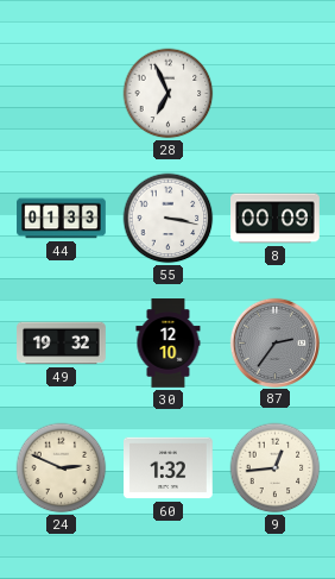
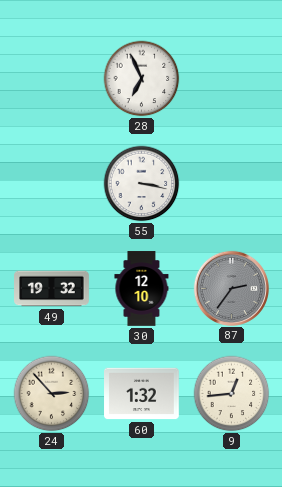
44: 01:33 -> none (62, 219)
8: 00:09 -> none (276, 219)
24: 2:49 -> 2:53 (52, 394)
